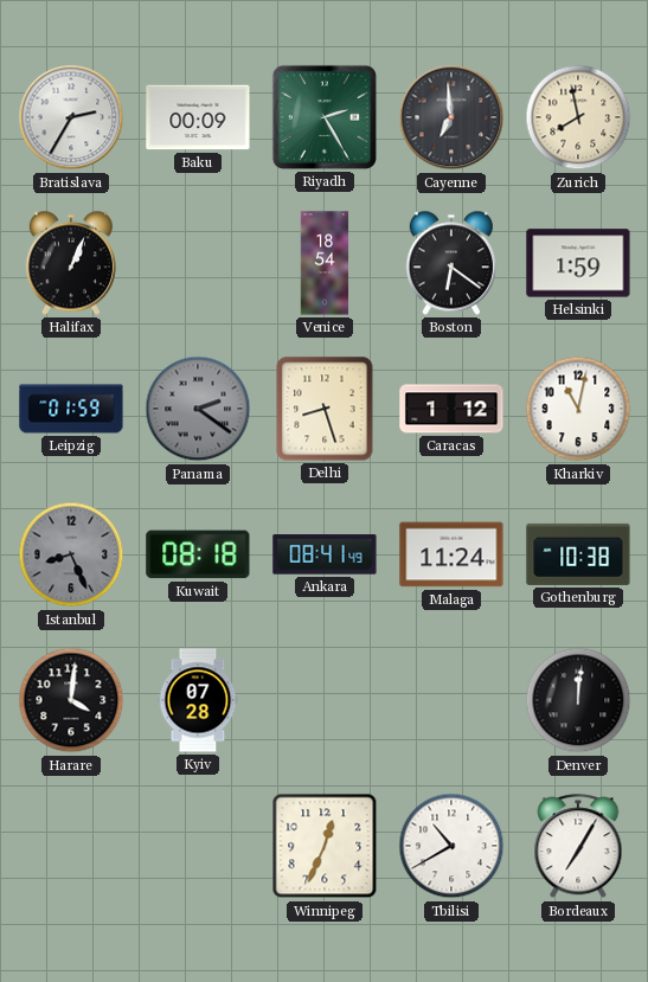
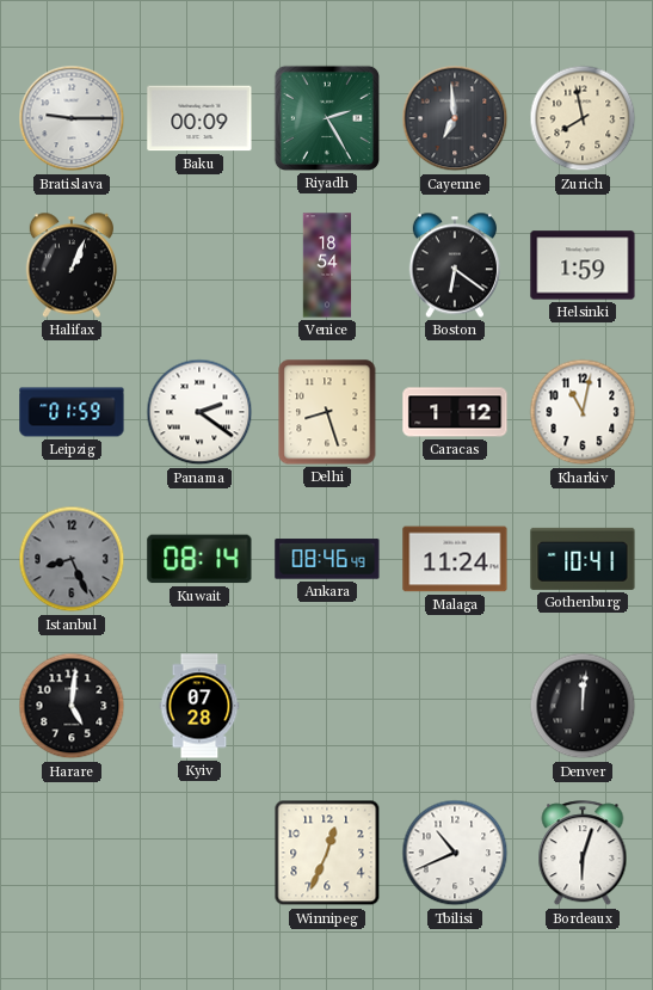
Bratislava: 2:35 -> 9:15 (72, 118)
Panama dial: grey -> white (199, 412)
Kuwait: 08:18 -> 08:14 (199, 559)
Ankara: 08:41 -> 08:46 (327, 559)
Gothenburg: 10:38 -> 10:41 (583, 559)
Harare: 4:01 -> 5:01 (72, 706)
Tbilisi: 10:40 -> 10:41 (455, 853)
Bordeaux: 7:05 -> 6:03 (583, 854)
